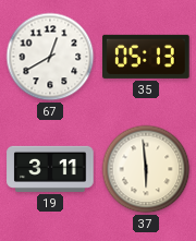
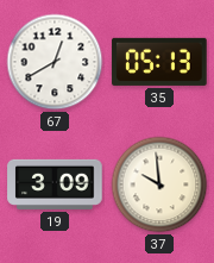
19: 3:11 -> 3:09 (55, 184)
37: 5:59 -> 9:59 (159, 184)
